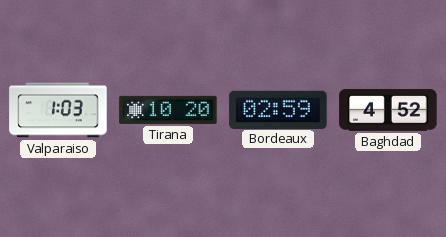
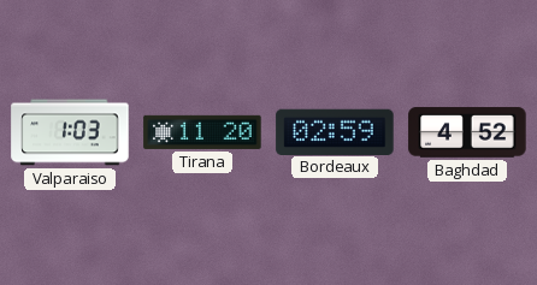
Tirana: 10:20 -> 11:20 (202, 132)
